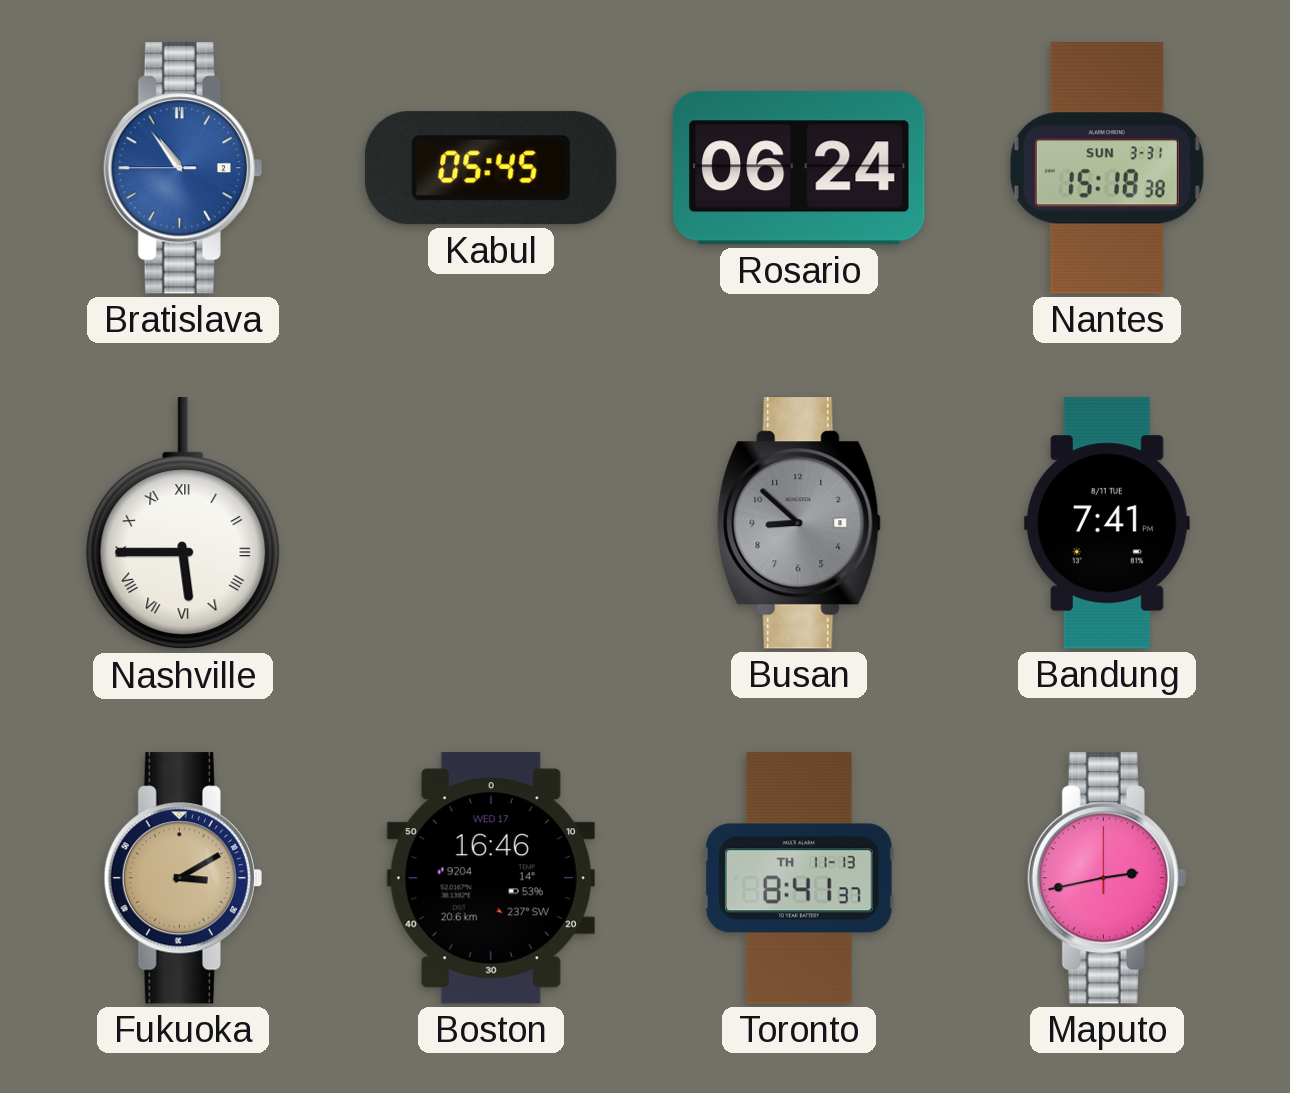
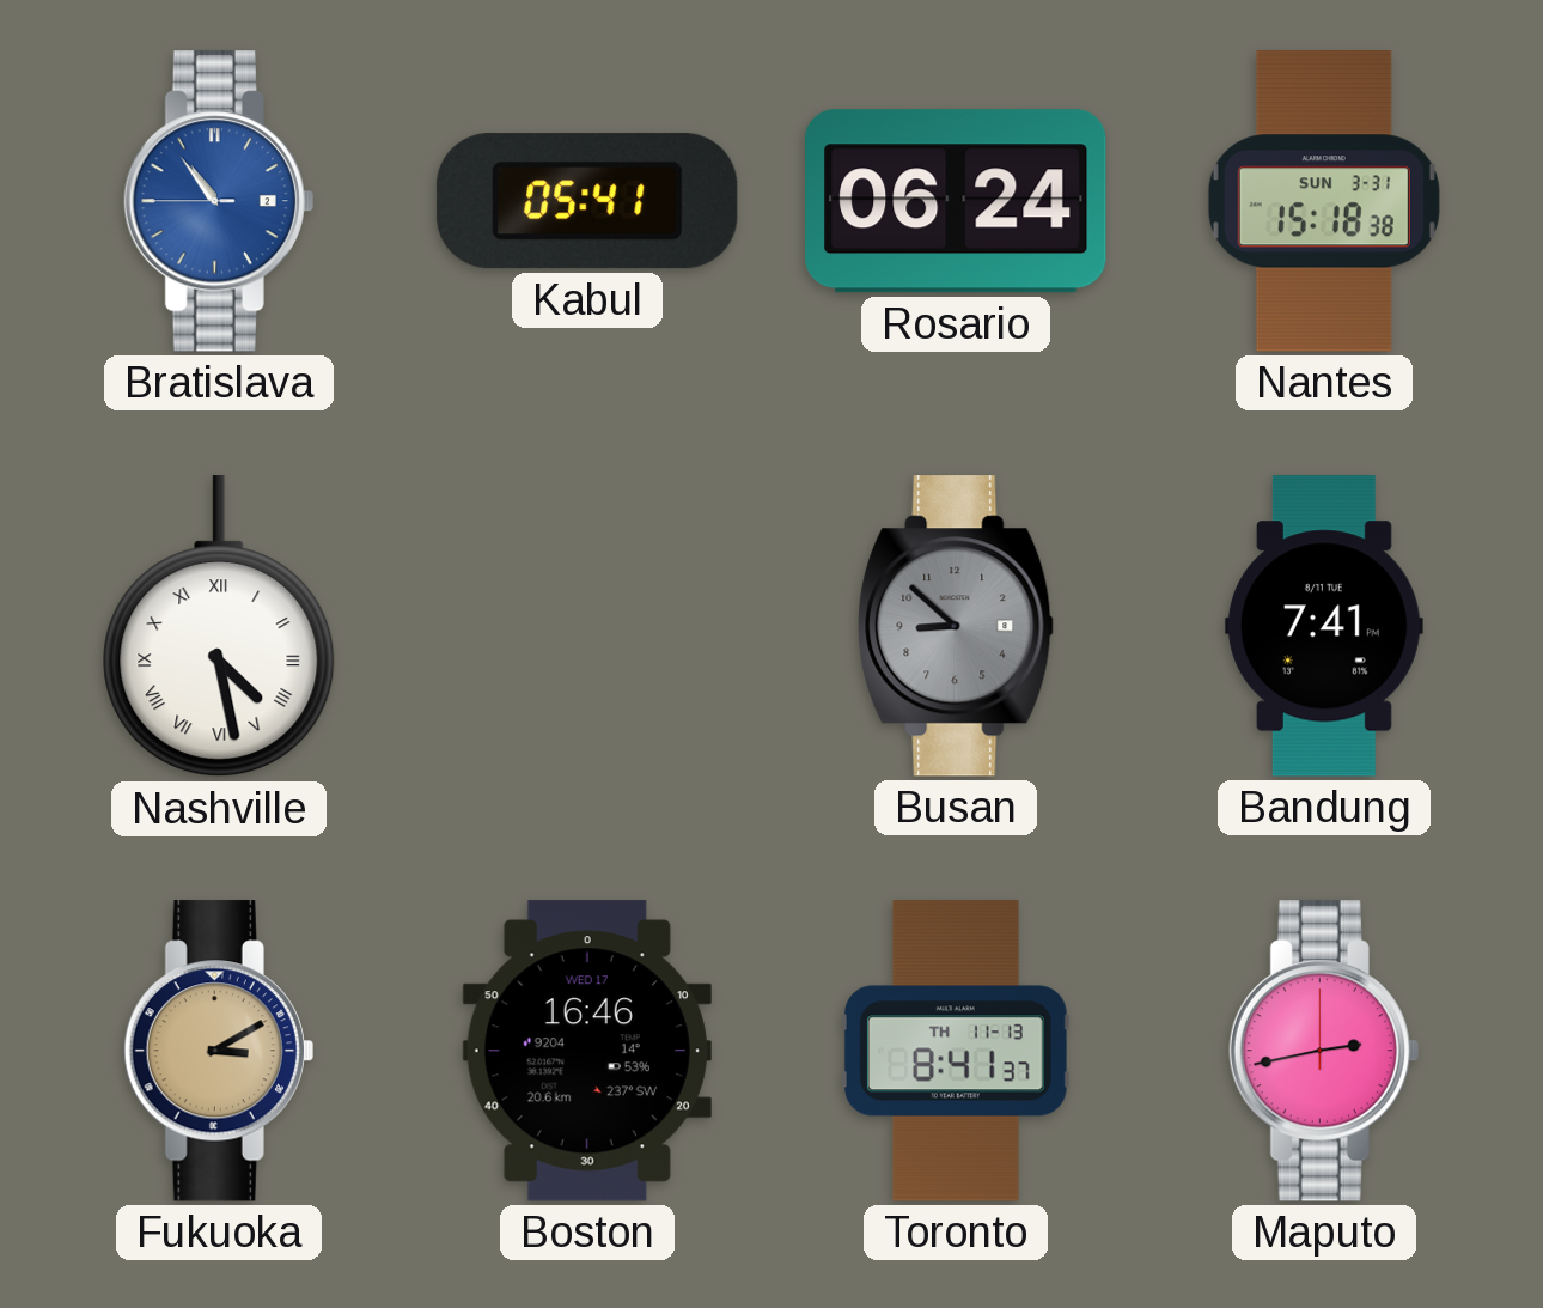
Kabul: 05:45 -> 05:41 (587, 201)
Nashville: 5:45 -> 4:28 (219, 627)
